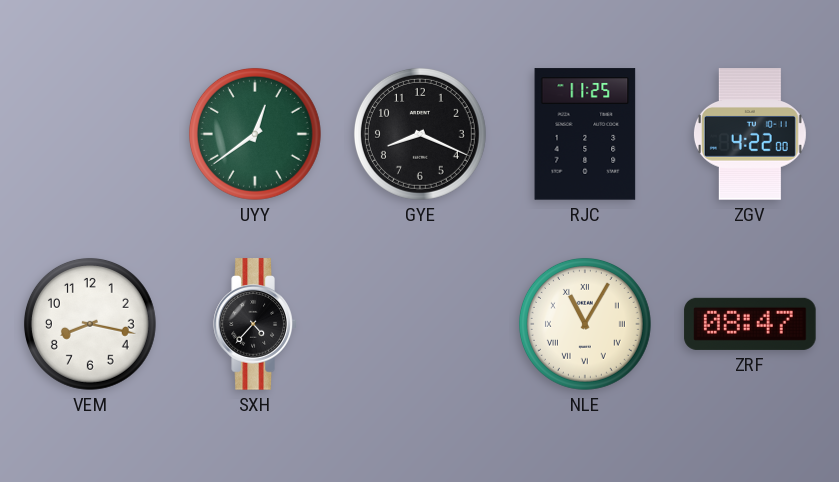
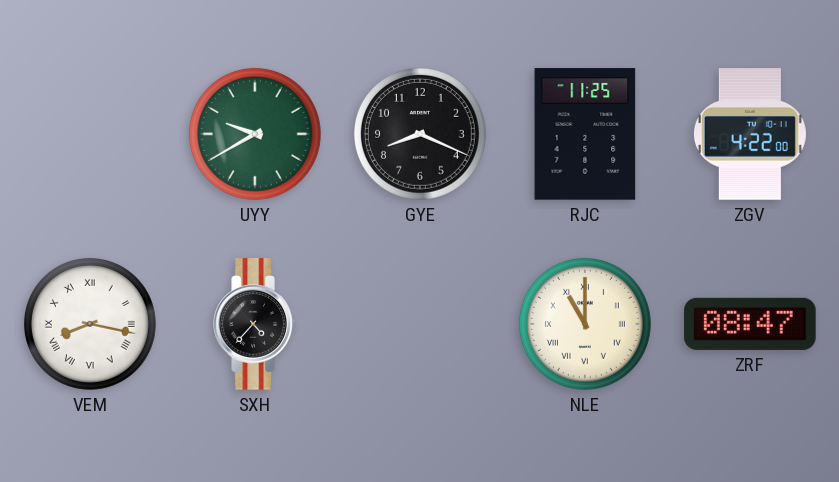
UYY: 12:39 -> 9:40 (255, 134)
VEM numerals: Arabic -> Roman (90, 324)
NLE: 11:05 -> 11:00 (585, 324)
